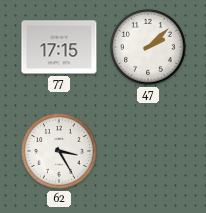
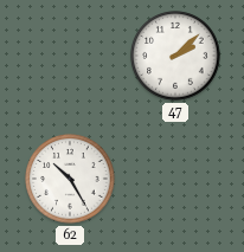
77: 17:15 -> none (59, 47)
62: 3:25 -> 10:25 (70, 179)
